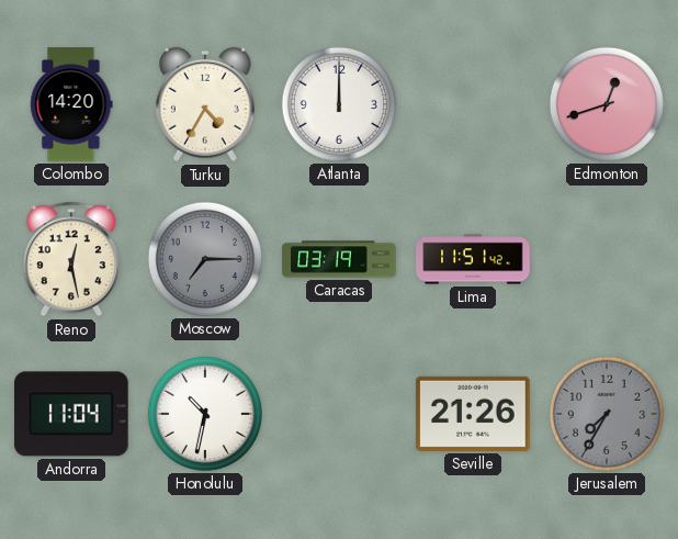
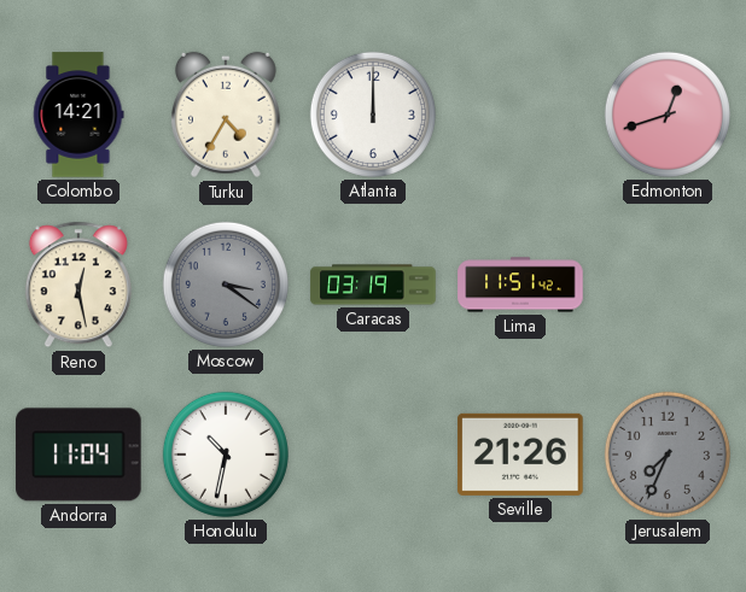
Colombo: 14:20 -> 14:21 (78, 115)
Moscow: 7:15 -> 3:21 (226, 285)
Jerusalem: 7:35 -> 7:34 (668, 455)
